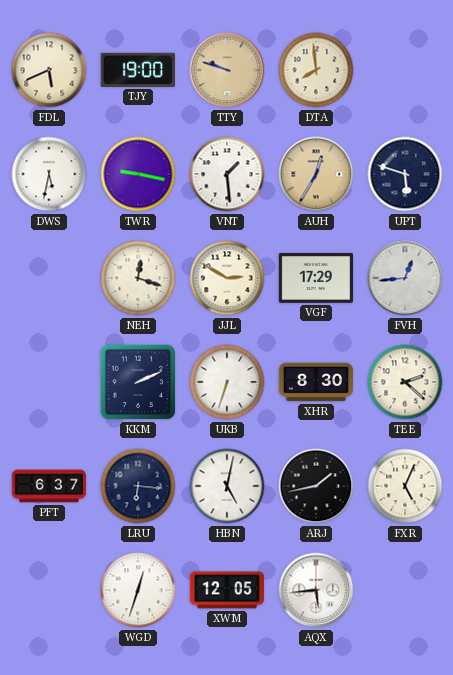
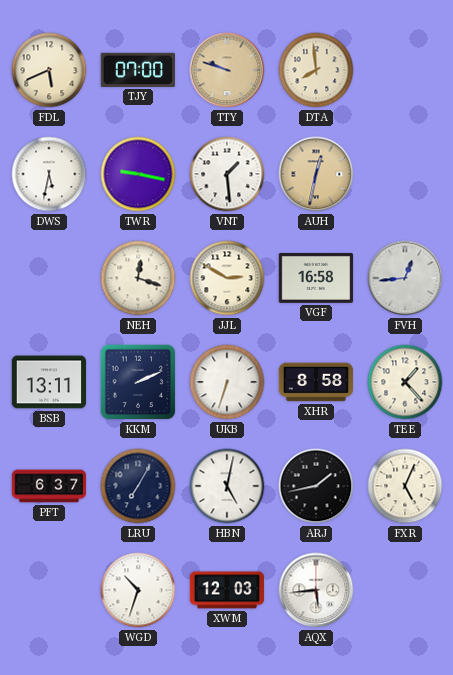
TJY: 19:00 -> 07:00 (137, 70)
AUH: 12:35 -> 12:32 (316, 174)
UPT: 5:48 -> none (405, 174)
VGF: 17:29 -> 16:58 (316, 278)
BSB: none -> 13:11 (49, 382)
XHR: 8:30 -> 8:58 (316, 382)
TEE: 2:22 -> 1:23 (405, 382)
LRU: 6:16 -> 7:05 (138, 486)
WGD: 12:33 -> 10:33 (138, 590)
XWM: 12:05 -> 12:03 (227, 590)
